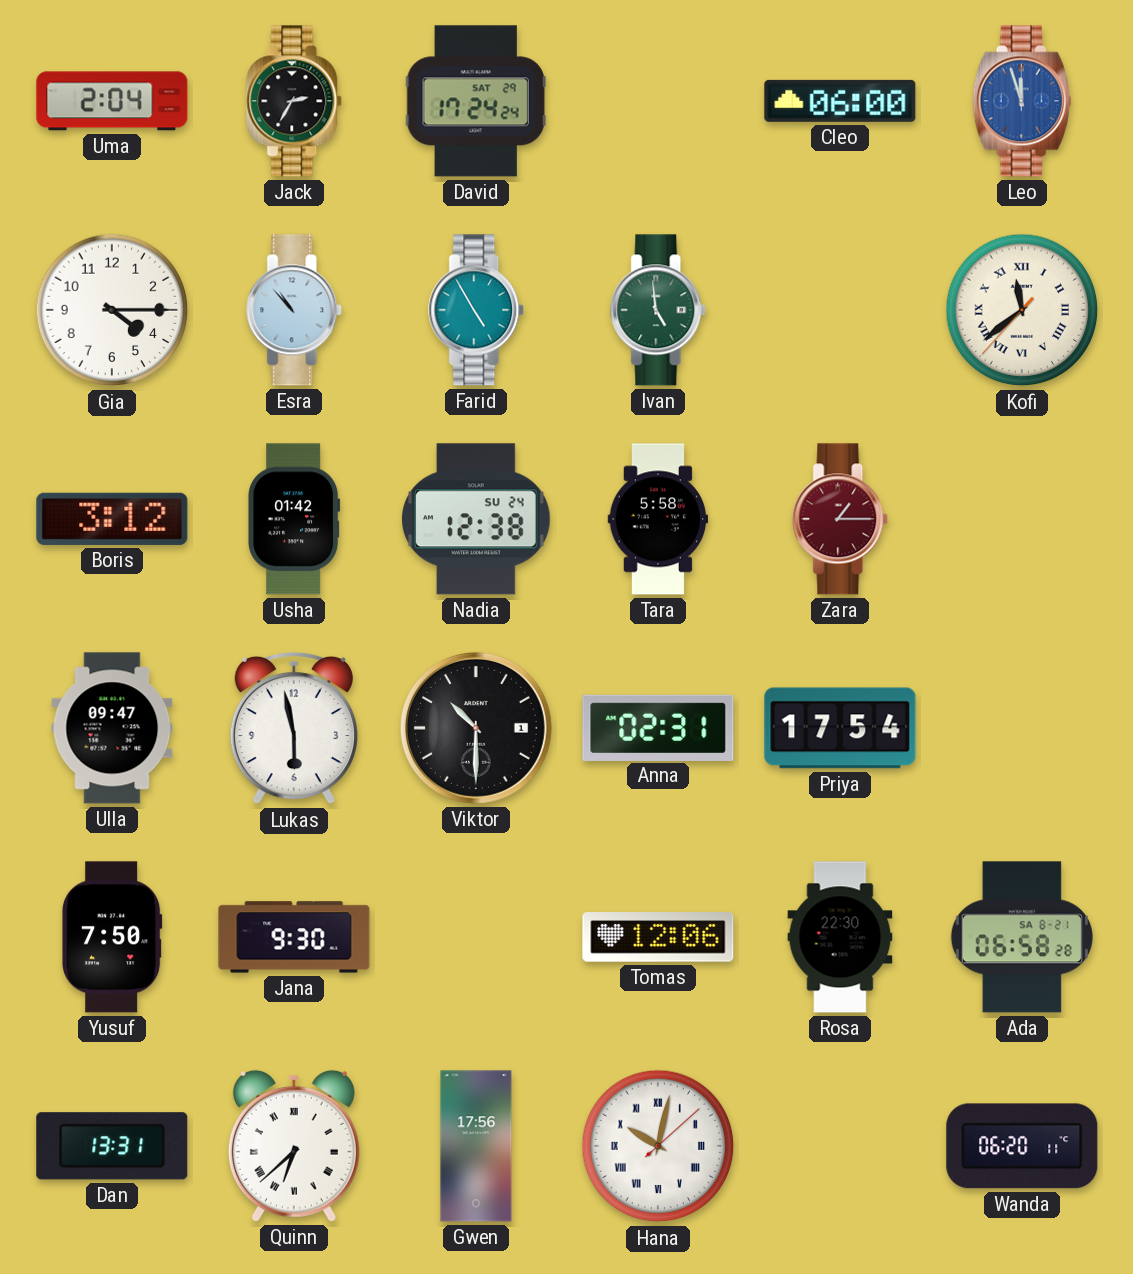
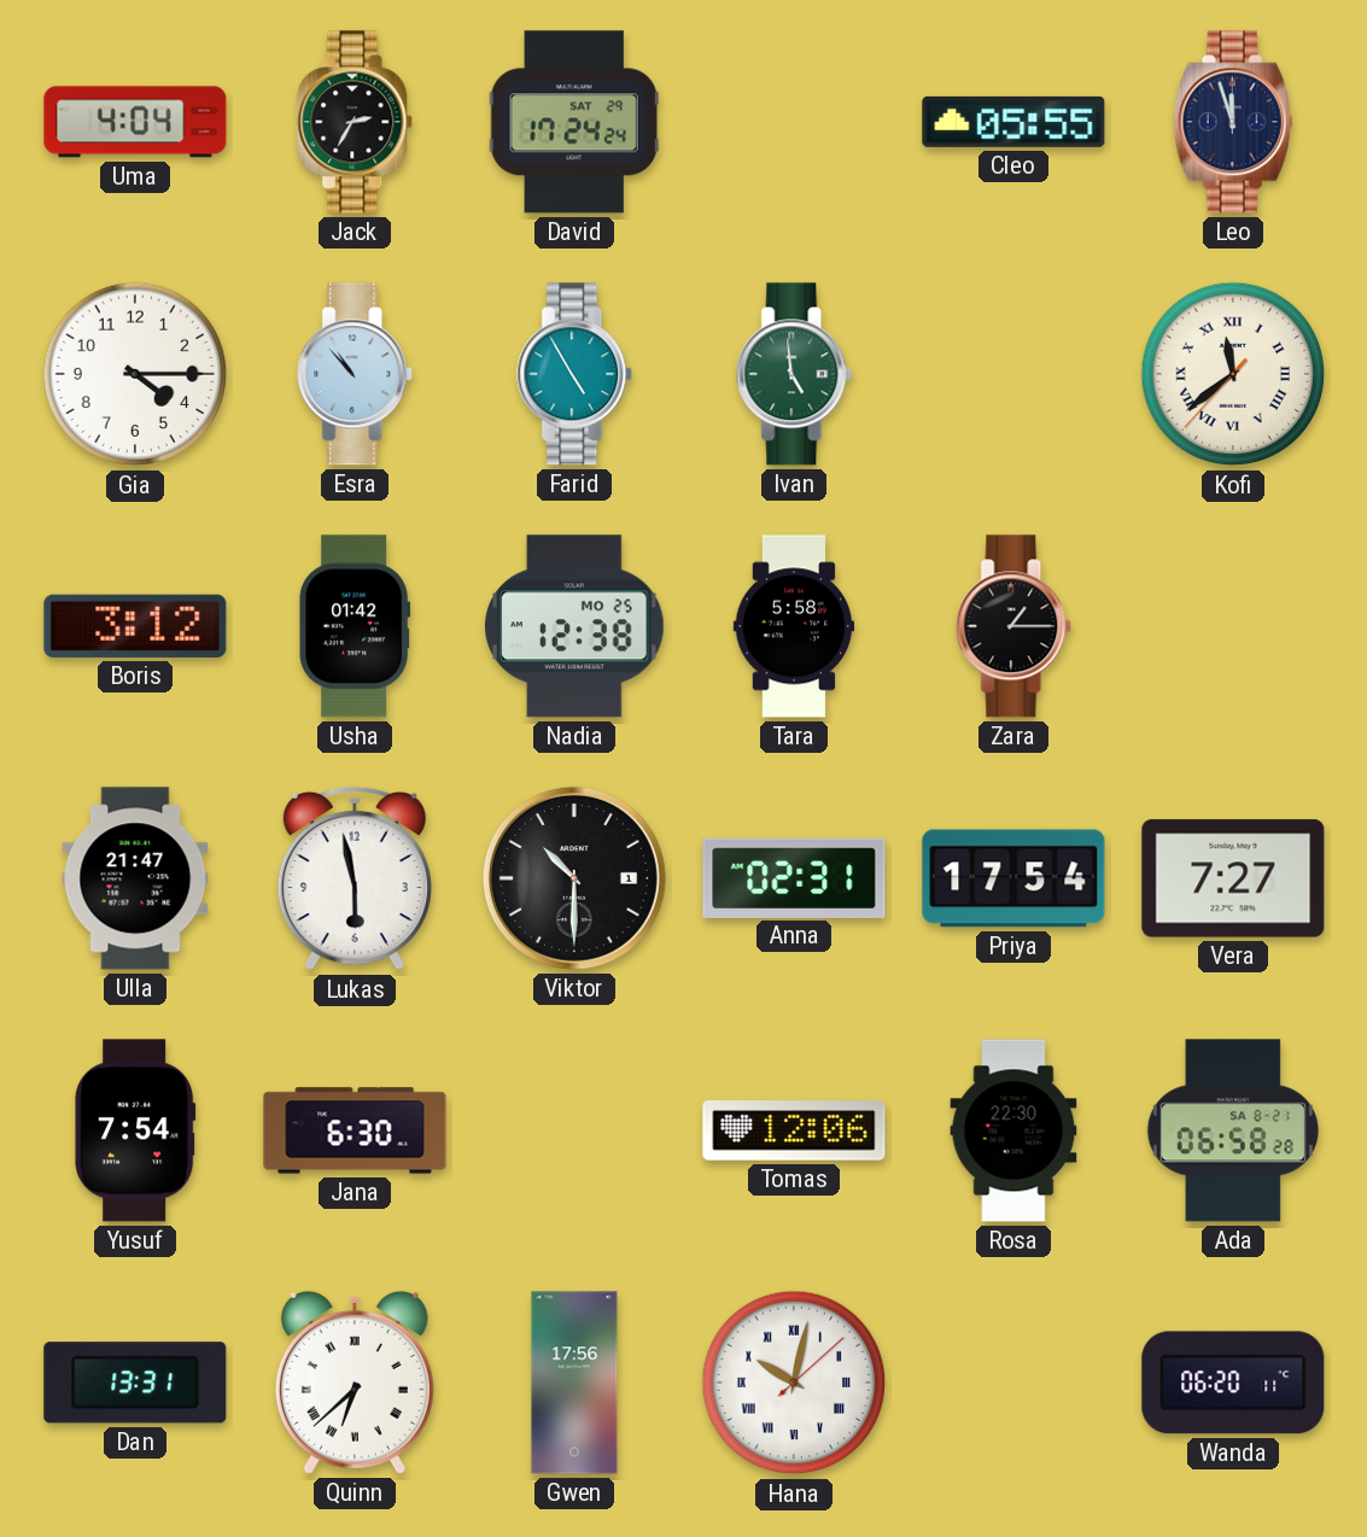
Uma: 2:04 -> 4:04 (135, 122)
Cleo: 06:00 -> 05:55 (1013, 122)
Leo dial: blue -> navy (1233, 122)
Nadia date: SU 24 -> MO 25 (576, 626)
Zara dial: burgundy -> black (1015, 626)
Ulla: 09:47 -> 21:47 (135, 878)
Vera: none -> 7:27 (1233, 878)
Yusuf: 7:50 -> 7:54 (135, 1130)
Jana: 9:30 -> 6:30 (355, 1130)
